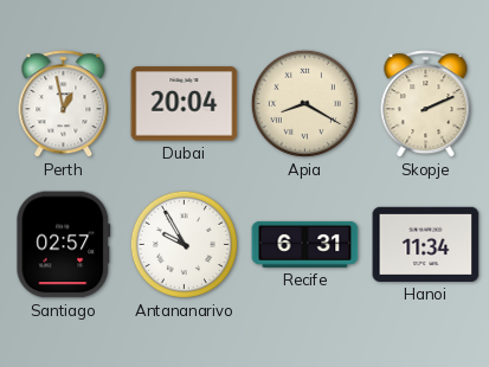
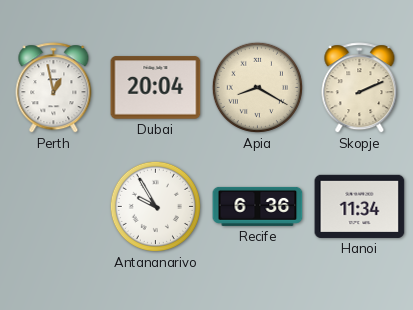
Santiago: 02:57 -> none (64, 245)
Recife: 6:31 -> 6:36 (258, 206)
